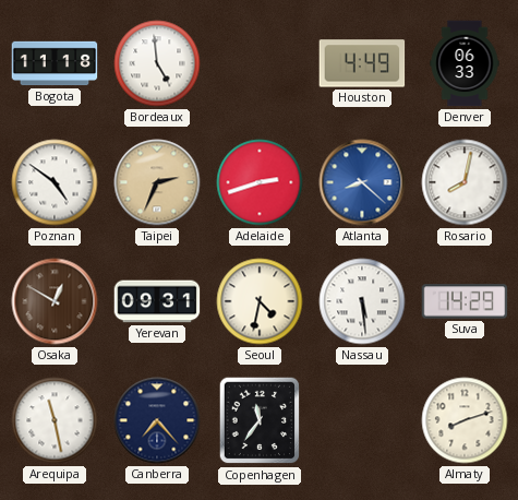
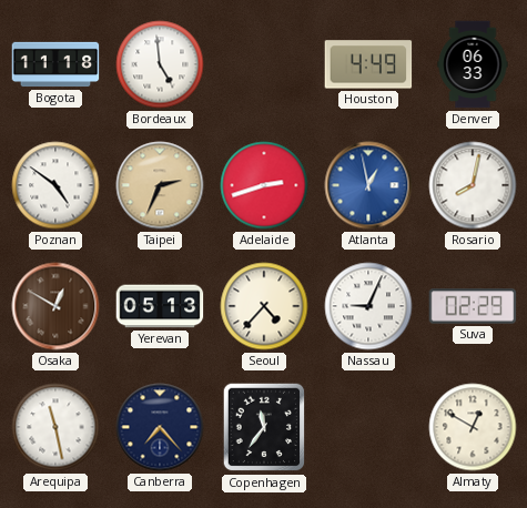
Atlanta: 8:22 -> 12:58 (368, 185)
Yerevan: 09:31 -> 05:13 (160, 306)
Seoul: 4:32 -> 4:37 (264, 306)
Nassau: 5:29 -> 9:04 (368, 306)
Suva: 14:29 -> 02:29 (473, 306)
Almaty: 8:12 -> 12:50 (473, 427)
